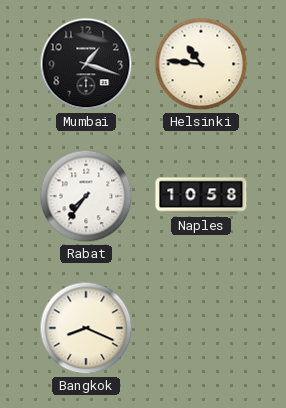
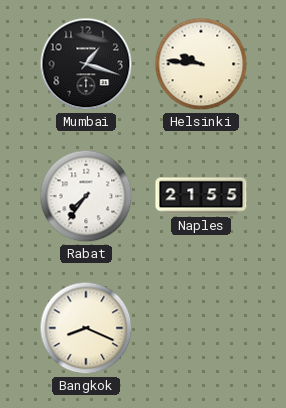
Helsinki: 10:46 -> 9:46 (201, 64)
Naples: 10:58 -> 21:55 (201, 196)
